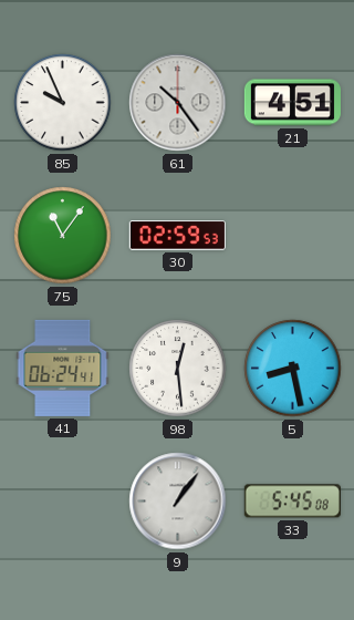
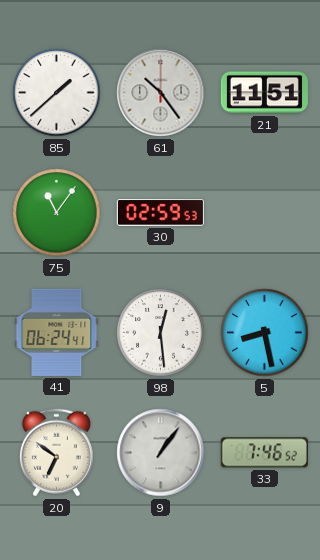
85: 9:56 -> 1:38 (57, 93)
21: 4:51 -> 11:51 (264, 93)
20: none -> 6:51 (56, 453)
33: 5:45 -> 7:46 (264, 453)
